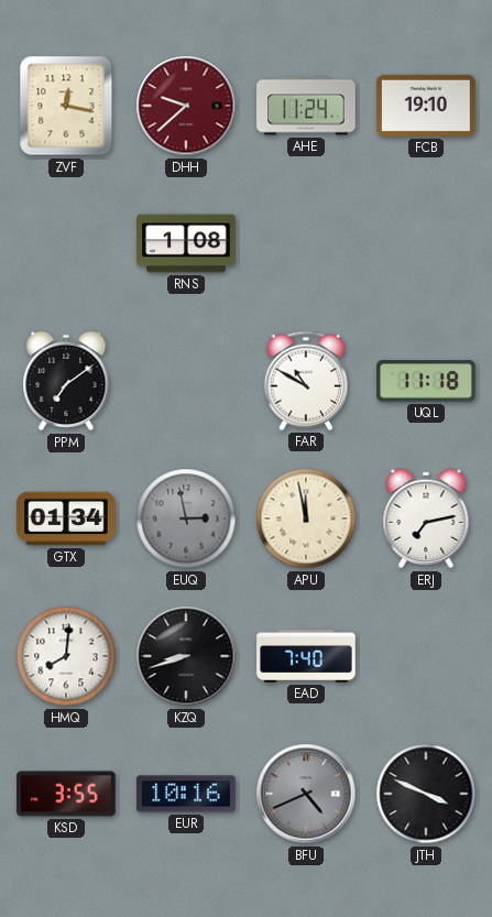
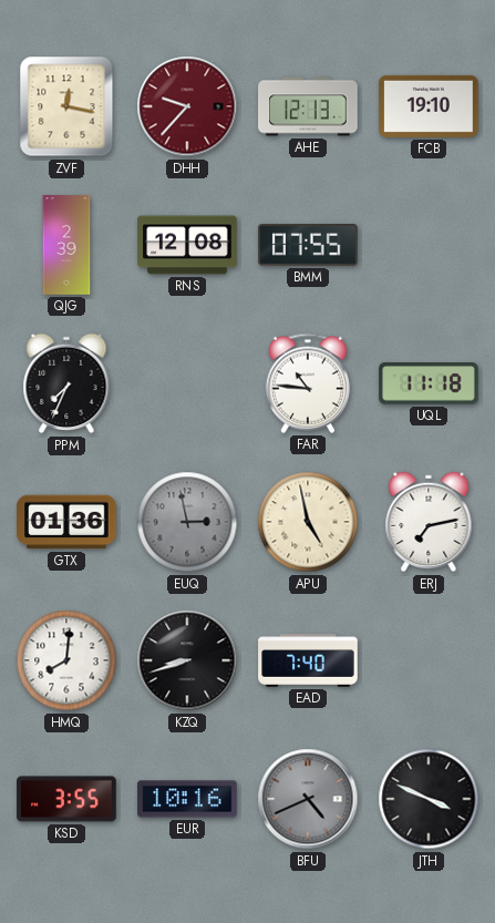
DHH: 9:38 -> 9:37 (187, 106)
AHE: 11:24 -> 12:13 (308, 106)
QJG: none -> 2:39 (66, 245)
RNS: 1:08 -> 12:08 (187, 245)
BMM: none -> 07:55 (308, 245)
PPM: 7:09 -> 7:34 (66, 383)
FAR: 10:50 -> 10:46 (308, 383)
GTX: 01:34 -> 01:36 (66, 522)
APU: 11:58 -> 4:58 (308, 522)
